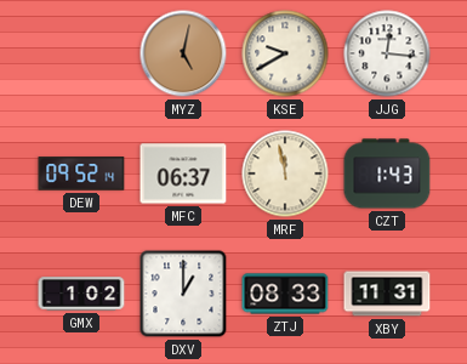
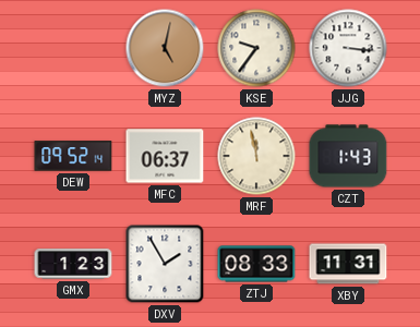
KSE: 9:40 -> 9:36 (256, 48)
JJG: 12:16 -> 3:16 (348, 48)
GMX: 1:02 -> 1:23 (73, 264)
DXV: 1:00 -> 1:55 (165, 264)
